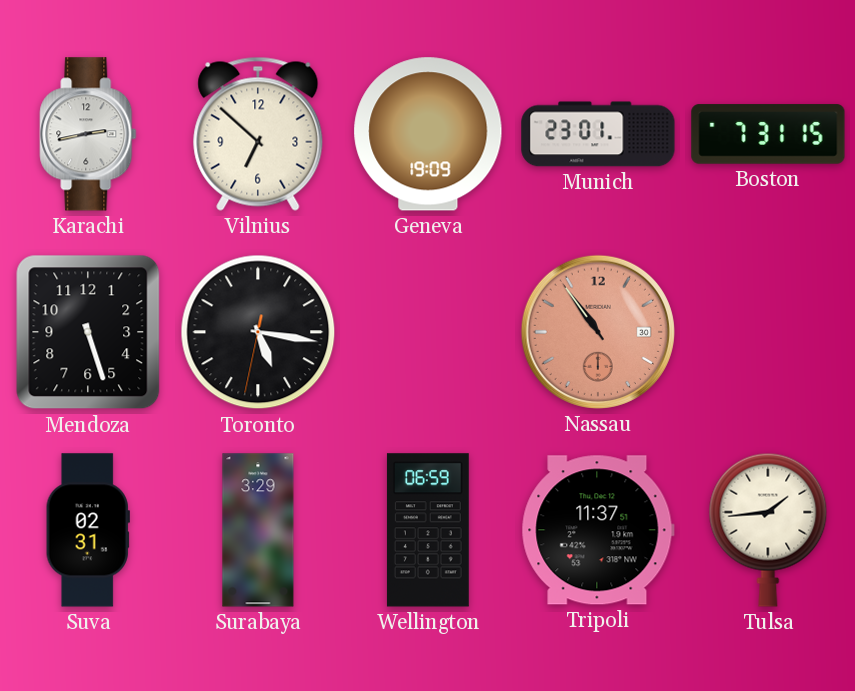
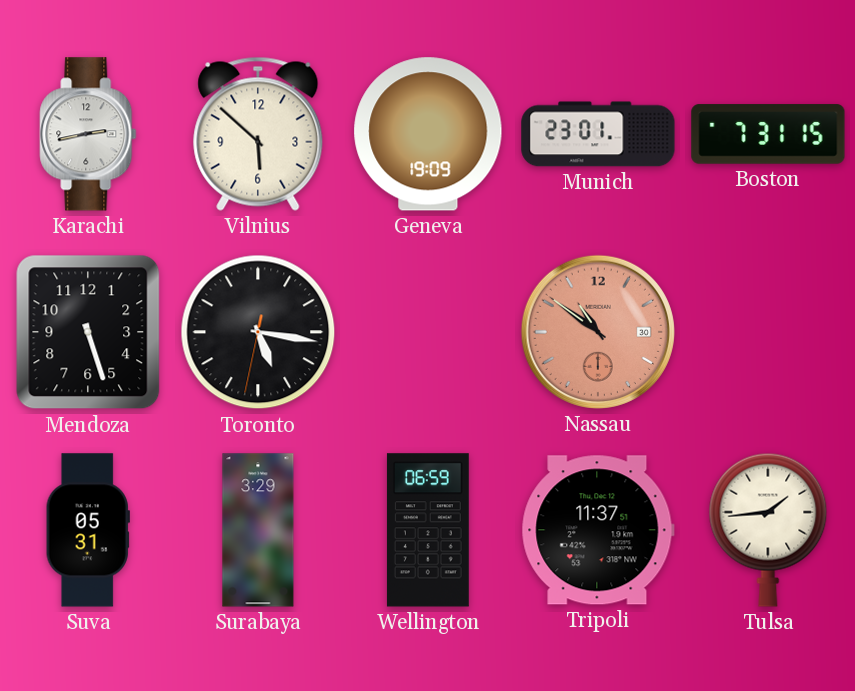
Vilnius: 6:52 -> 5:52 (258, 134)
Nassau: 10:54 -> 10:51 (598, 332)
Suva: 02:31 -> 05:31 (88, 530)
